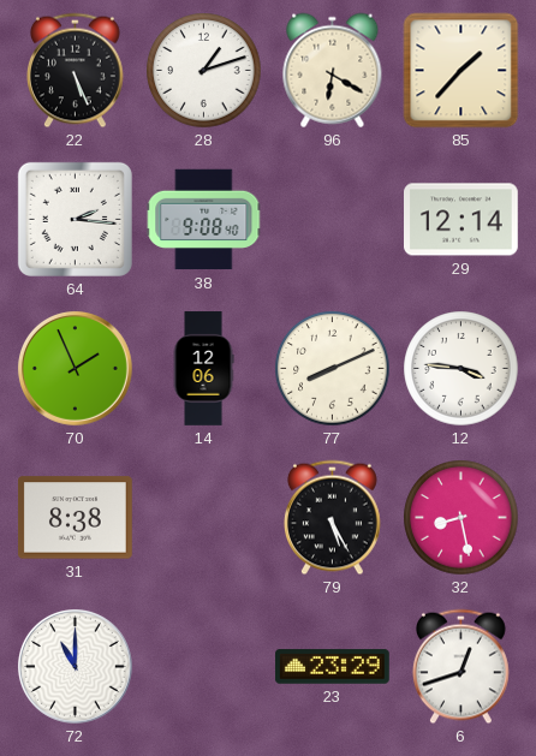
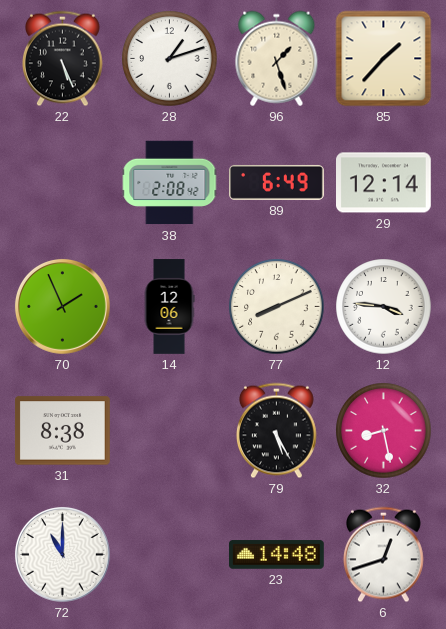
96: 6:20 -> 1:27 (277, 59)
64: 2:16 -> none (75, 219)
38: 9:08 -> 2:08 (170, 183)
89: none -> 6:49 (277, 182)
23: 23:29 -> 14:48 (277, 555)
